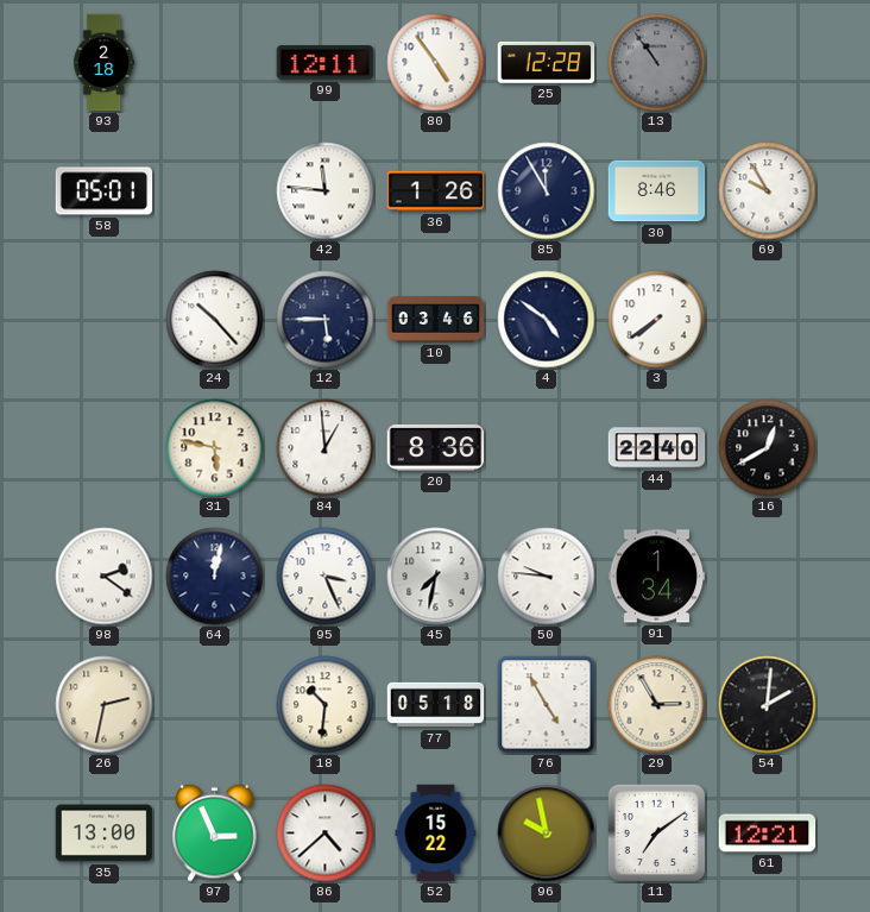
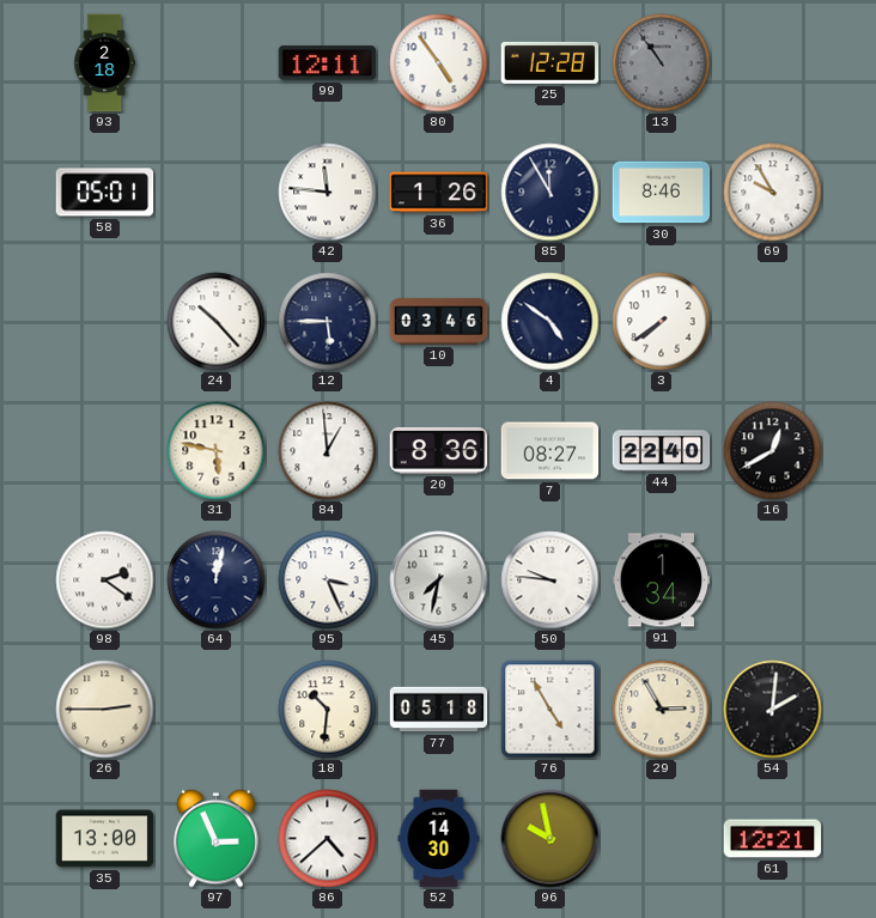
7: none -> 08:27 (550, 451)
26: 2:32 -> 2:45 (105, 710)
52: 15:22 -> 14:30 (439, 839)
11: 7:09 -> none (656, 832)
